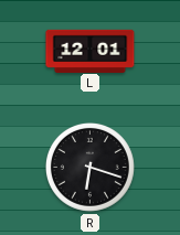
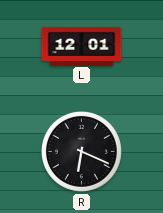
R: 6:18 -> 6:19 (81, 151)
